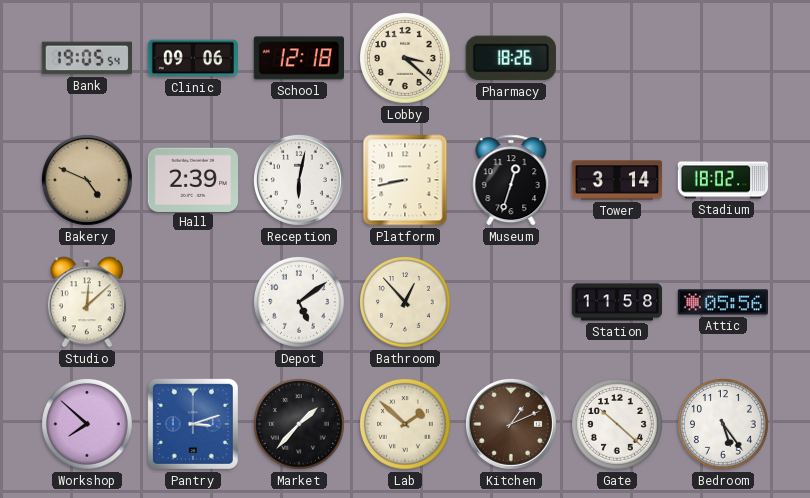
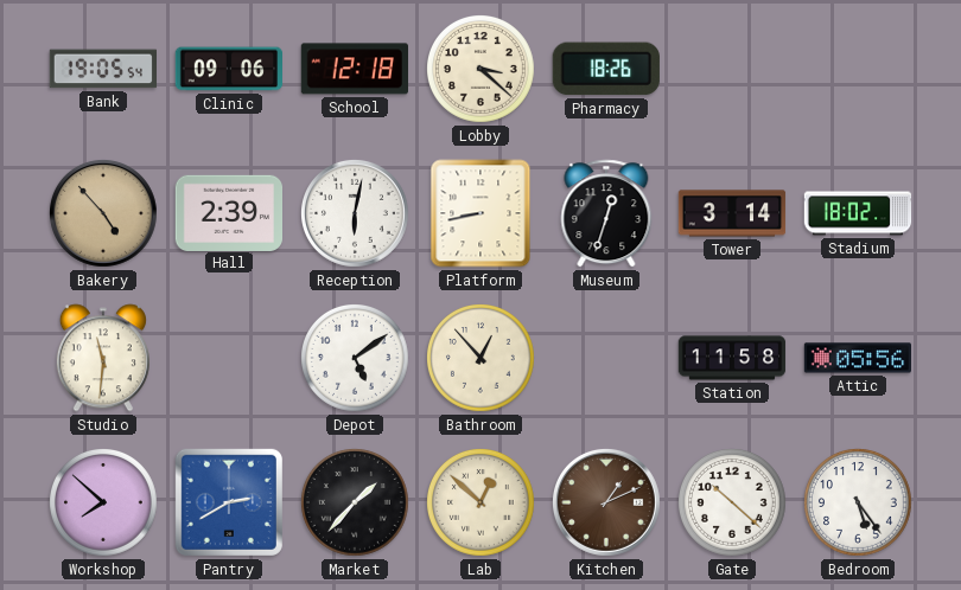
Bakery: 4:49 -> 4:53 (103, 213)
Studio: 12:08 -> 11:31 (103, 358)
Pantry: 3:12 -> 2:40 (229, 502)
Lab: 1:52 -> 12:52 (482, 504)
